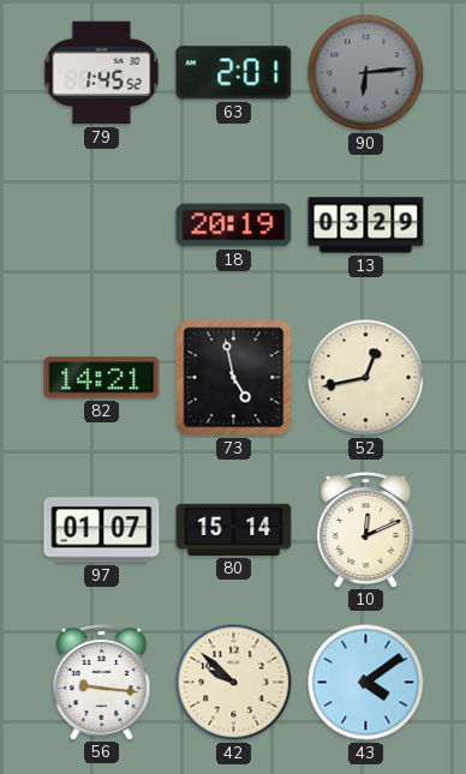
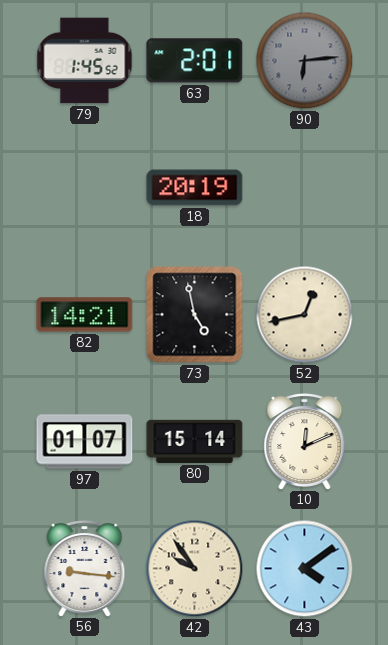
13: 03:29 -> none (366, 226)
42: 9:52 -> 9:54 (195, 569)
